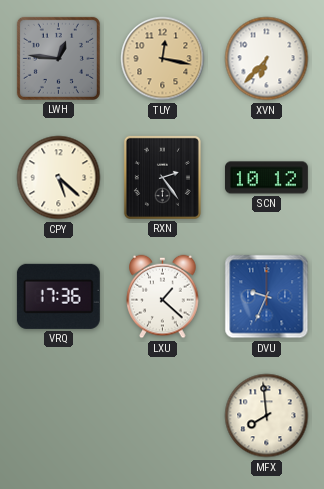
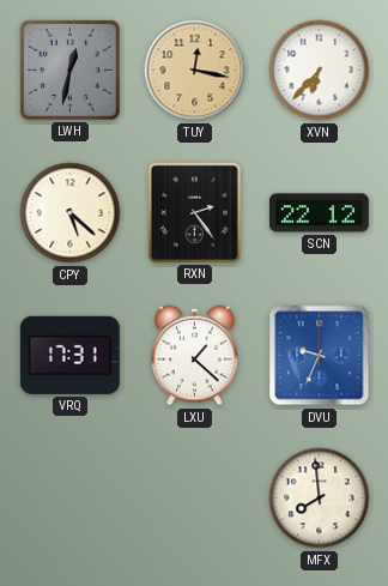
LWH: 12:46 -> 12:32 (69, 70)
SCN: 10:12 -> 22:12 (319, 213)
VRQ: 17:36 -> 17:31 (69, 355)
